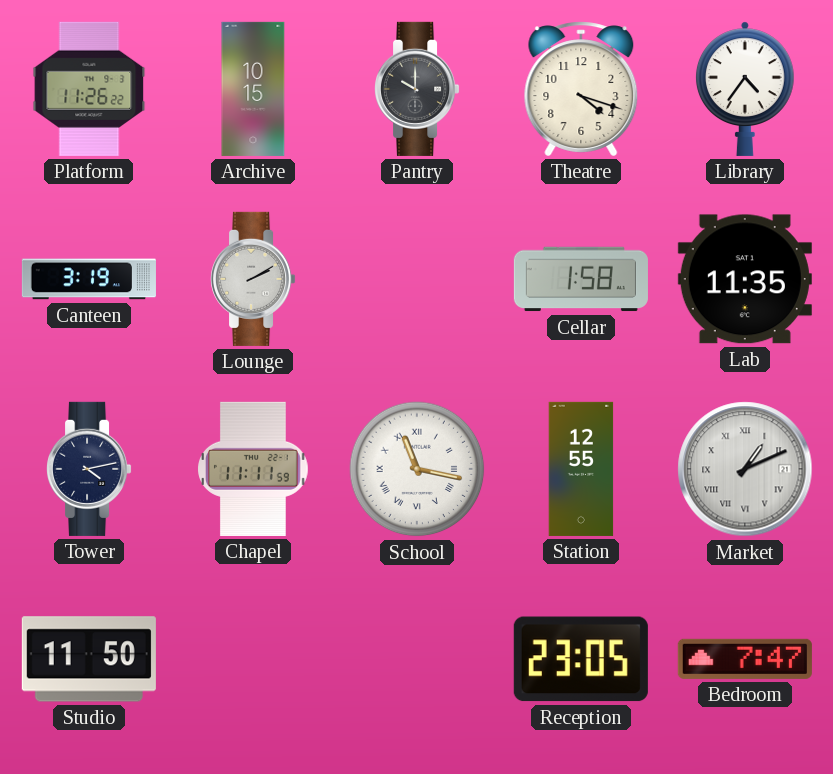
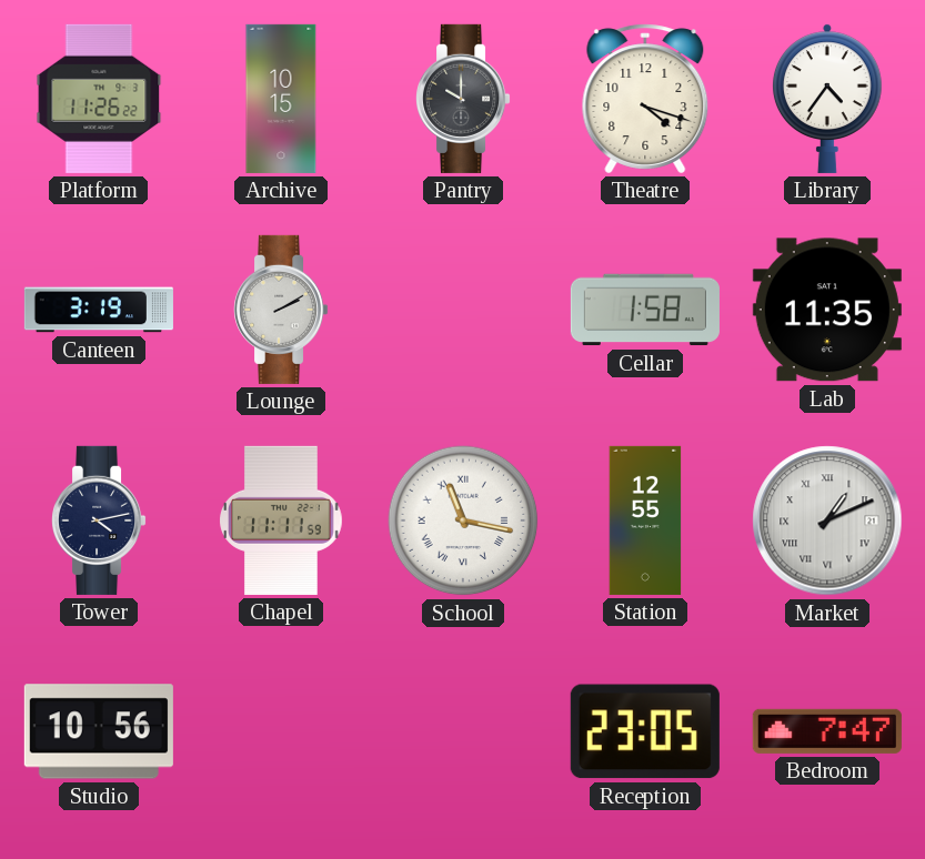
Studio: 11:50 -> 10:56 (99, 731)
